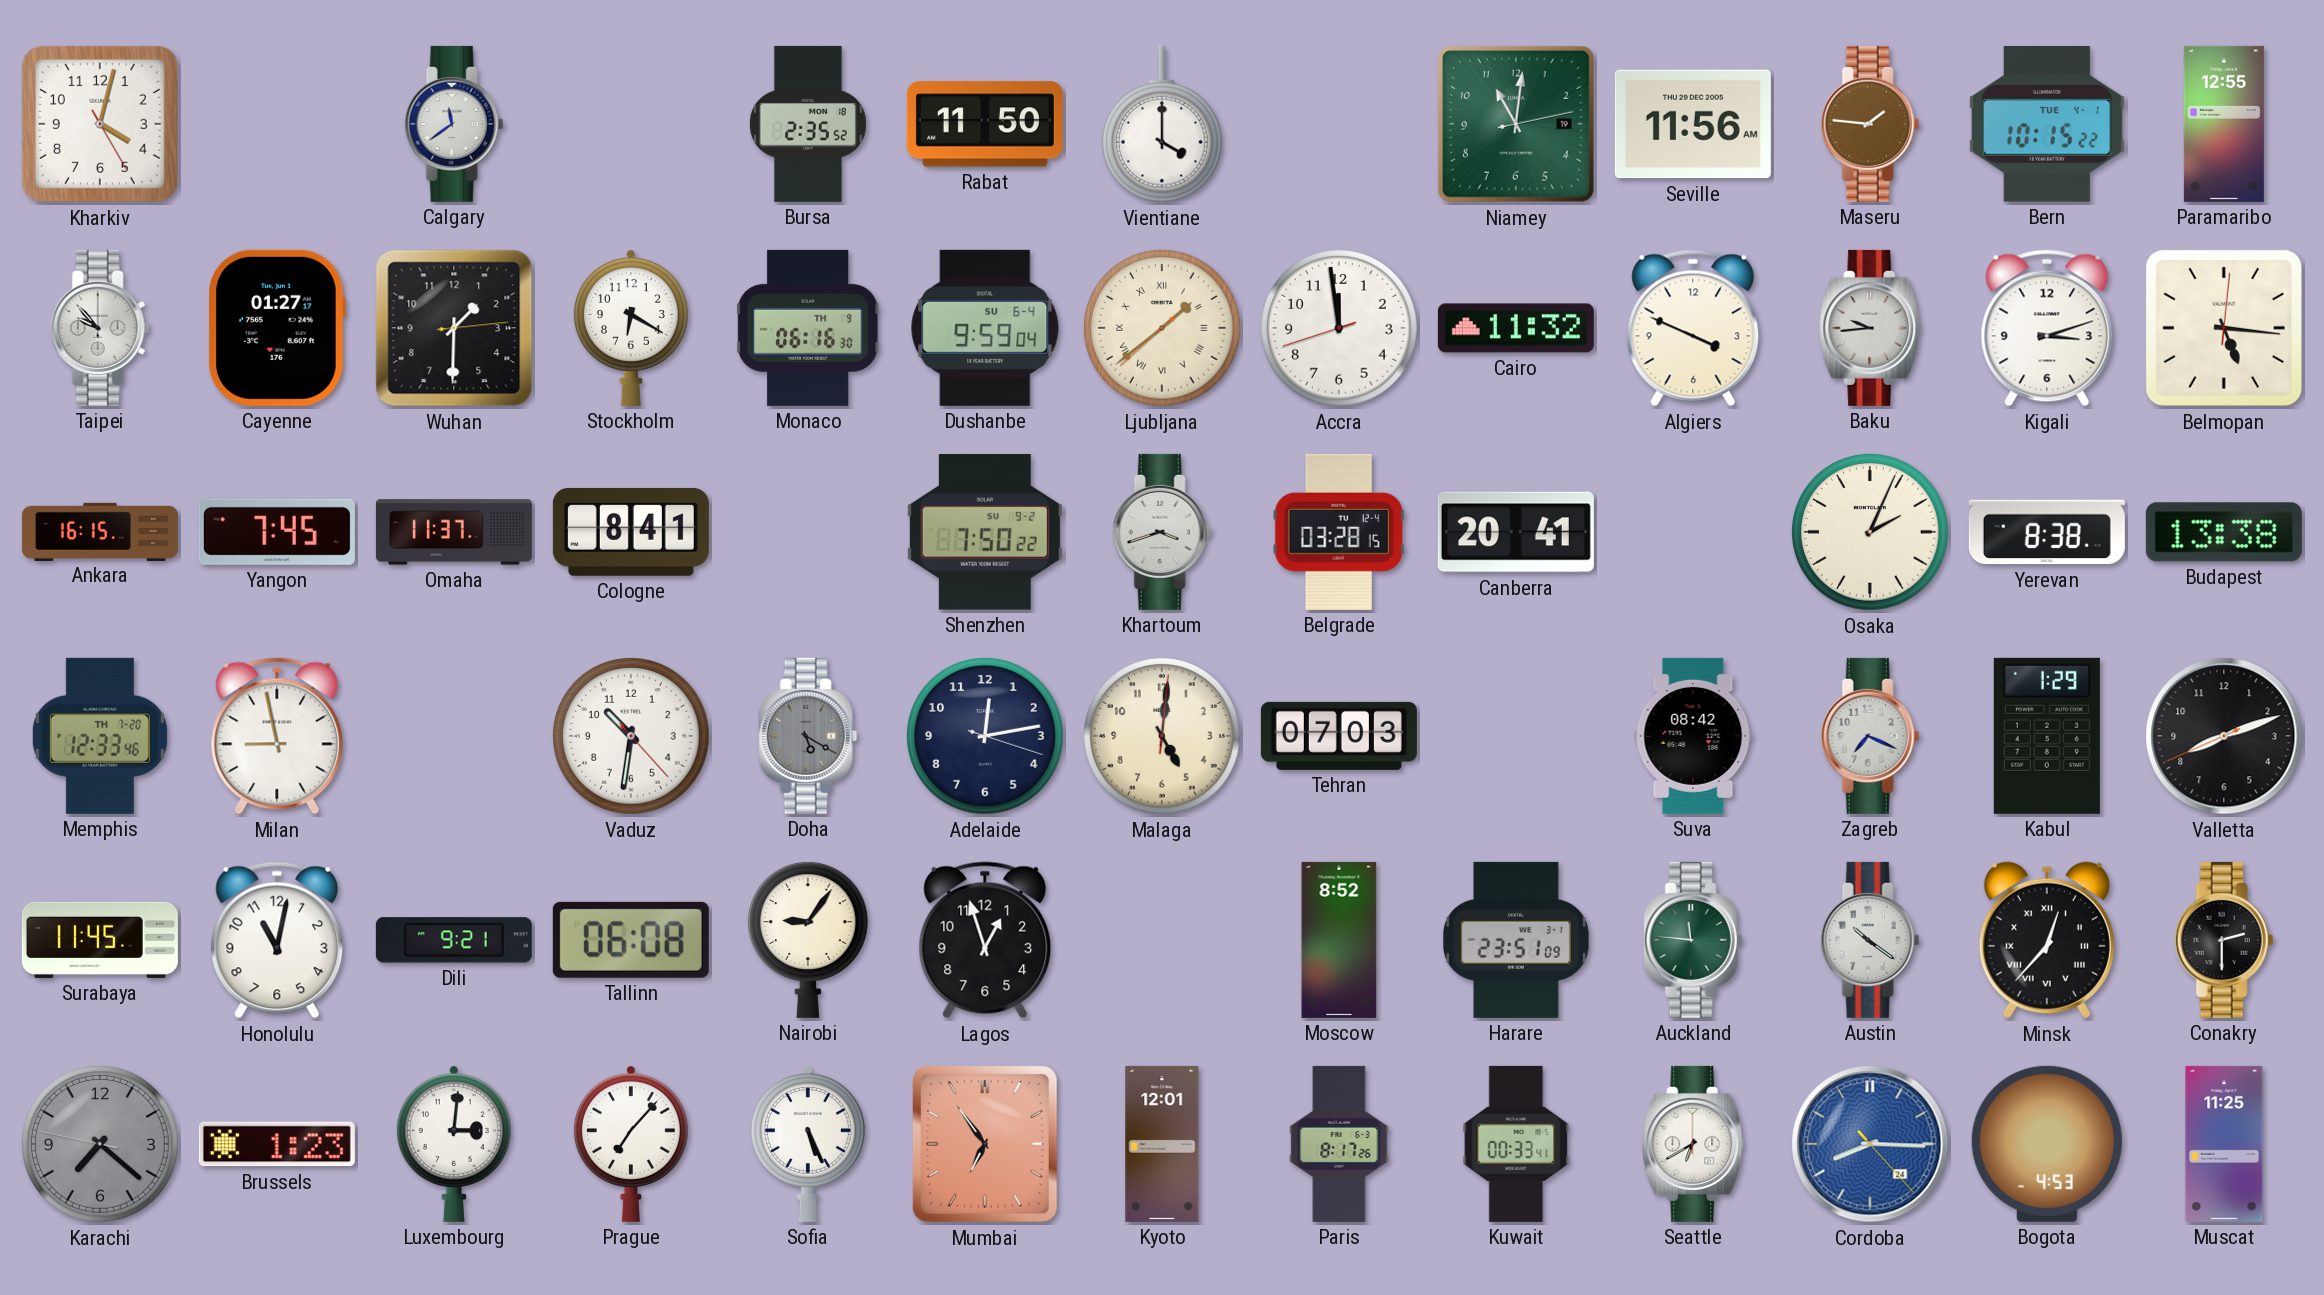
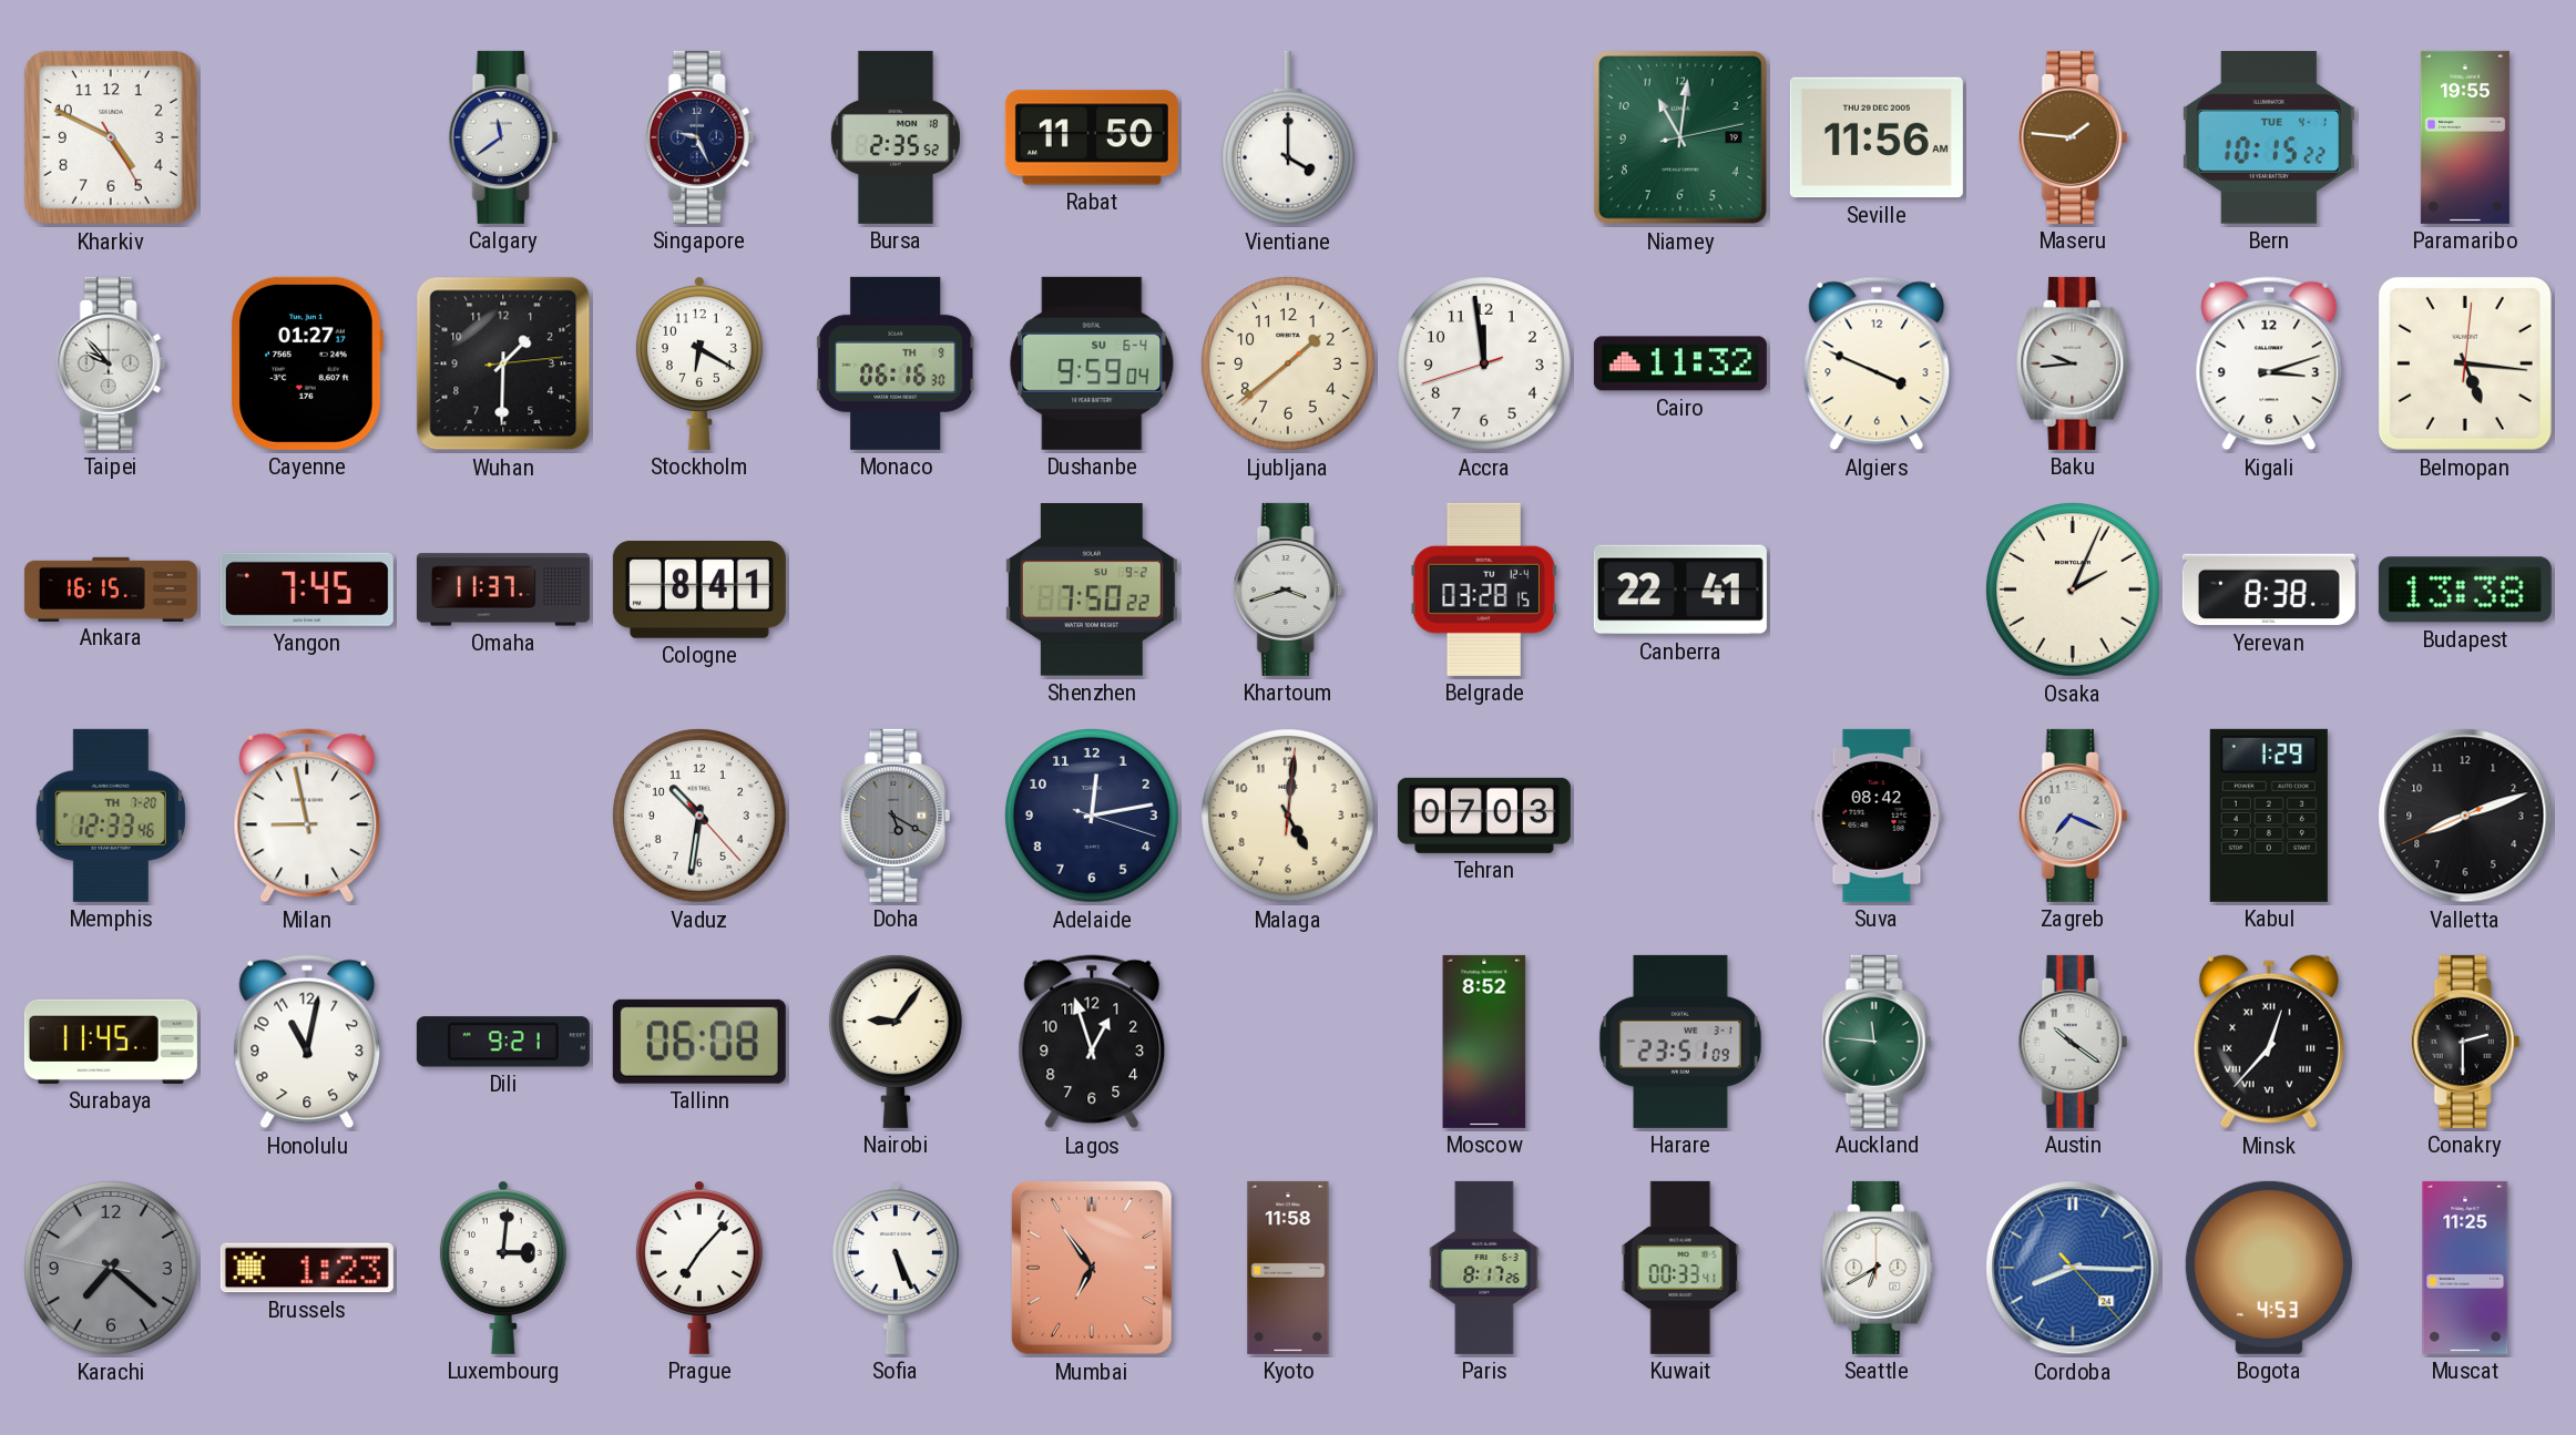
Kharkiv: 4:02 -> 4:49 (111, 137)
Singapore: none -> 9:26 (699, 137)
Paramaribo: 12:55 -> 19:55 (2465, 137)
Ljubljana numerals: Roman -> Arabic (1289, 365)
Canberra: 20:41 -> 22:41 (1680, 590)
Kyoto: 12:01 -> 11:58 (1288, 1268)
